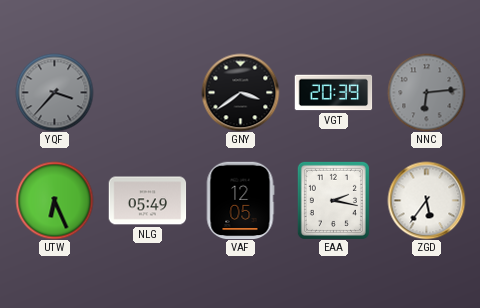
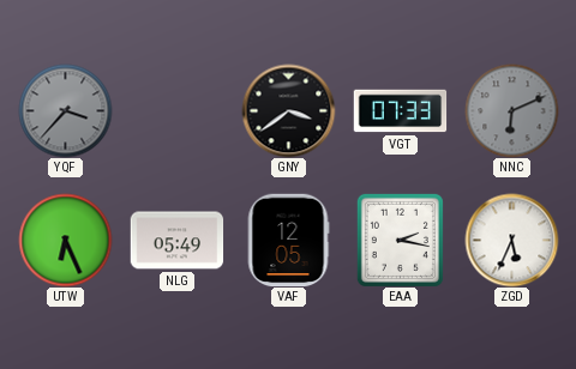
VGT: 20:39 -> 07:33 (400, 111)
NNC: 6:14 -> 6:11 (511, 110)
ZGD: 5:36 -> 5:34 (511, 240)
